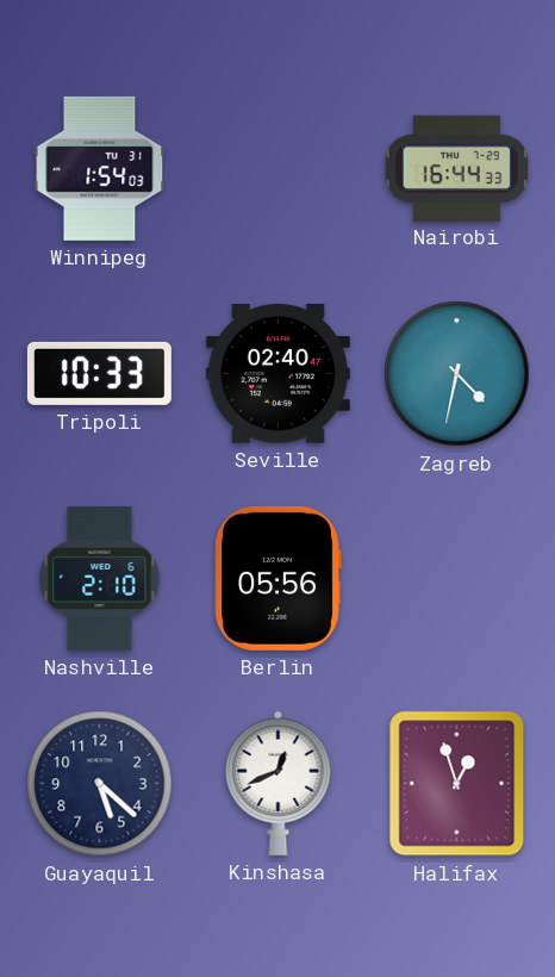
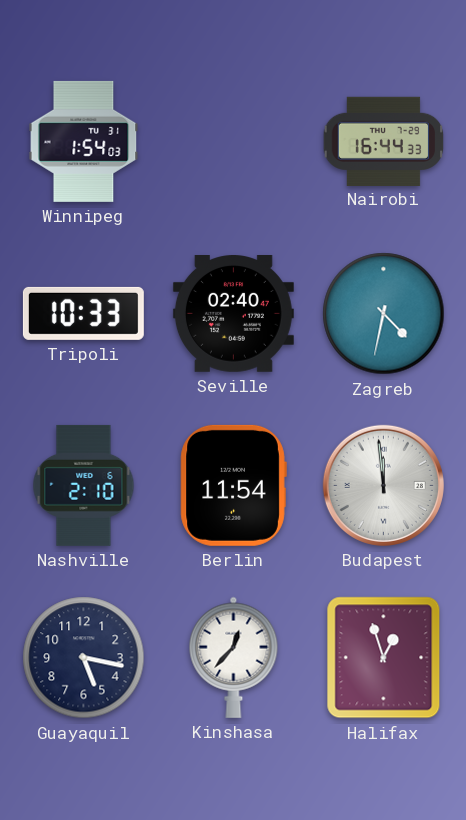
Berlin: 05:56 -> 11:54 (233, 485)
Budapest: none -> 11:59 (383, 485)
Guayaquil: 5:22 -> 5:17 (84, 658)
Kinshasa: 12:41 -> 12:37 (234, 657)
